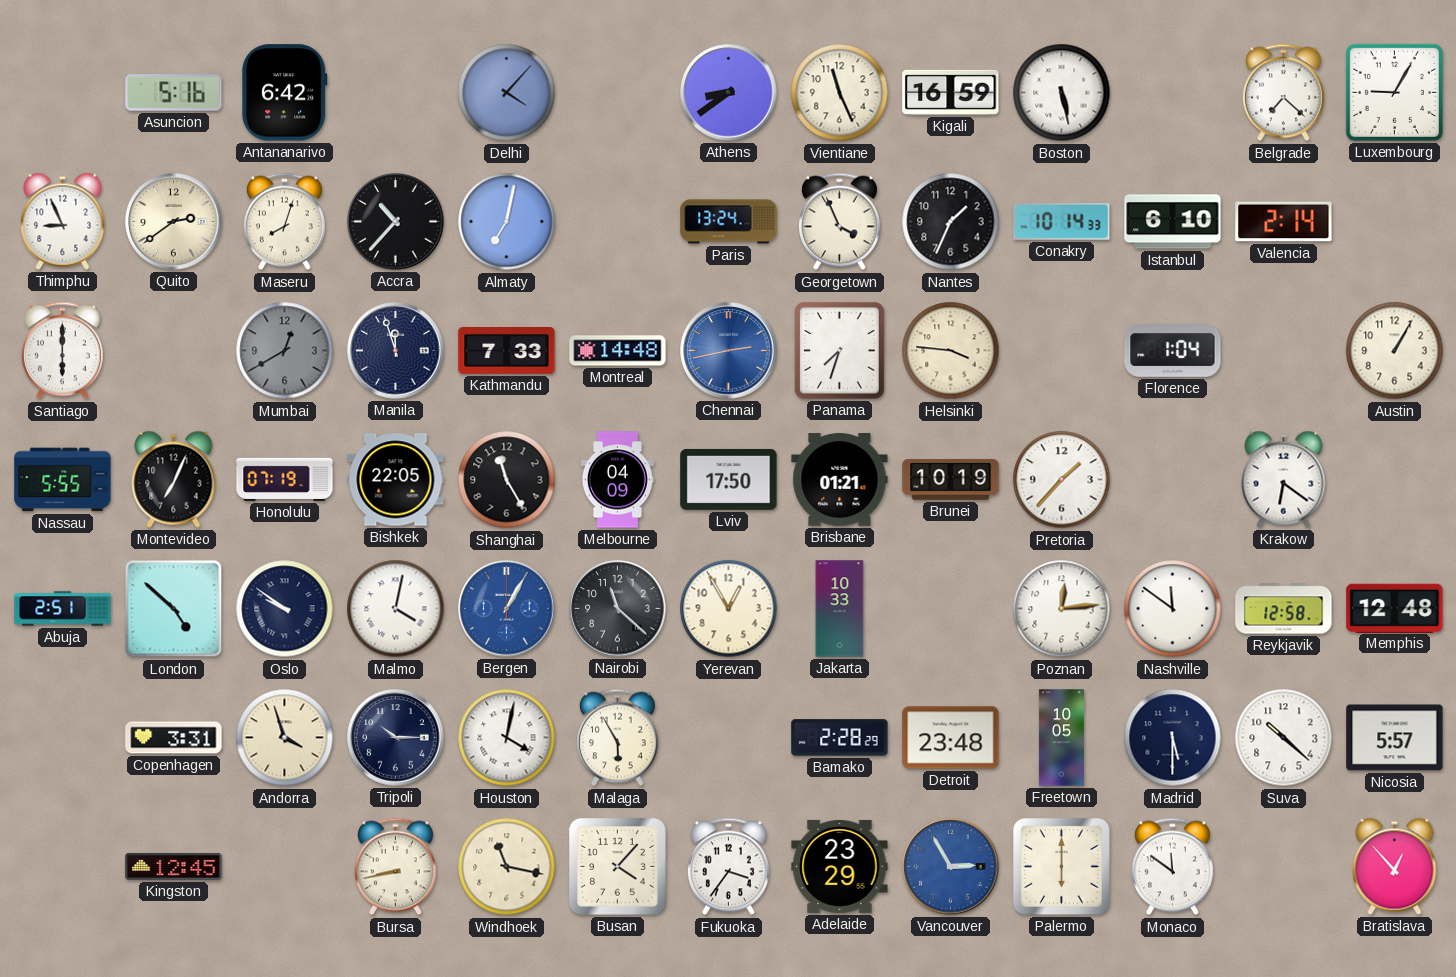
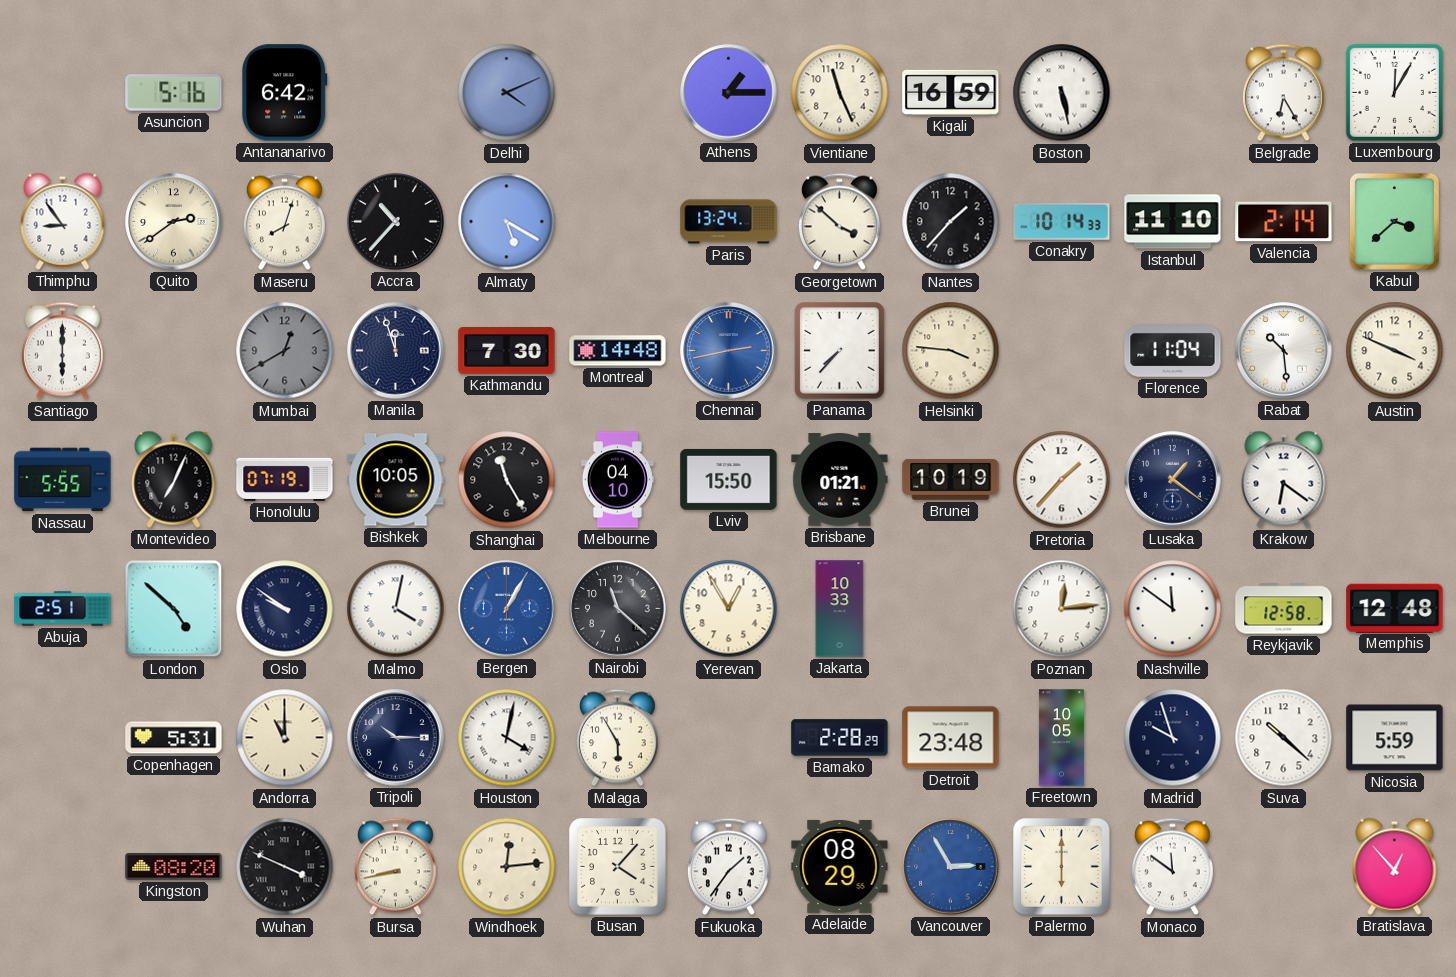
Delhi: 4:07 -> 4:11 (507, 93)
Athens: 8:39 -> 1:15 (729, 93)
Belgrade: 7:22 -> 6:25 (1283, 93)
Luxembourg: 9:05 -> 12:05 (1394, 92)
Thimphu: 8:56 -> 8:54 (63, 221)
Almaty: 7:02 -> 5:20 (507, 222)
Georgetown: 3:56 -> 3:52 (839, 222)
Nantes: 1:34 -> 1:37 (951, 222)
Istanbul: 6:10 -> 11:10 (1173, 222)
Kabul: none -> 3:38 (1394, 221)
Kathmandu: 7:33 -> 7:30 (507, 351)
Panama: 7:33 -> 7:37 (840, 351)
Florence: 1:04 -> 11:04 (1173, 351)
Rabat: none -> 10:29 (1284, 351)
Austin: 1:05 -> 3:49 (1395, 351)
Bishkek: 22:05 -> 10:05 (396, 480)
Melbourne: 04:09 -> 04:10 (617, 480)
Lviv: 17:50 -> 15:50 (729, 479)
Lusaka: none -> 1:21 (1173, 480)
Copenhagen: 3:31 -> 5:31 (174, 738)
Andorra: 3:57 -> 11:00 (285, 738)
Madrid: 5:30 -> 9:57 (1173, 738)
Nicosia: 5:57 -> 5:59 (1395, 738)
Kingston: 12:45 -> 08:20 (174, 866)
Wuhan: none -> 3:49 (285, 867)
Windhoek: 11:17 -> 12:14 (507, 867)
Fukuoka: 3:36 -> 1:36 (728, 867)
Adelaide: 23:29 -> 08:29 (840, 866)
